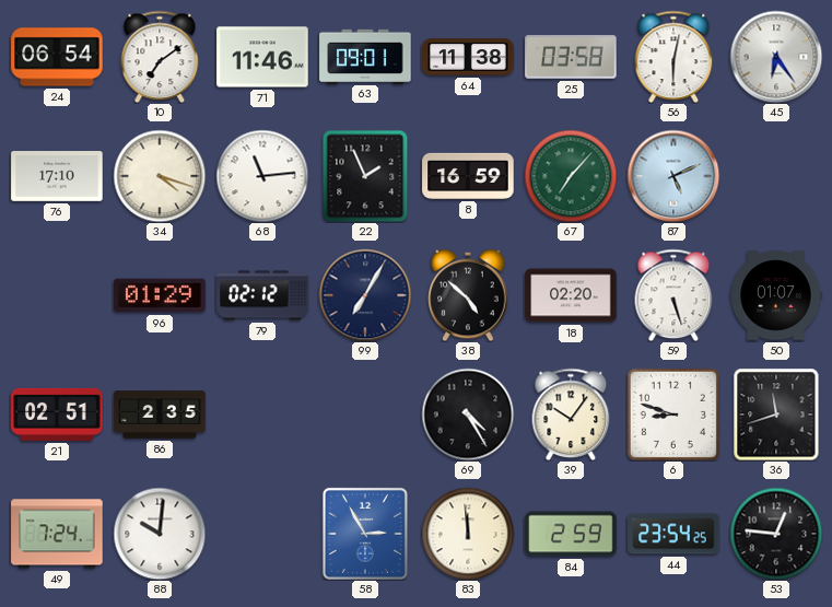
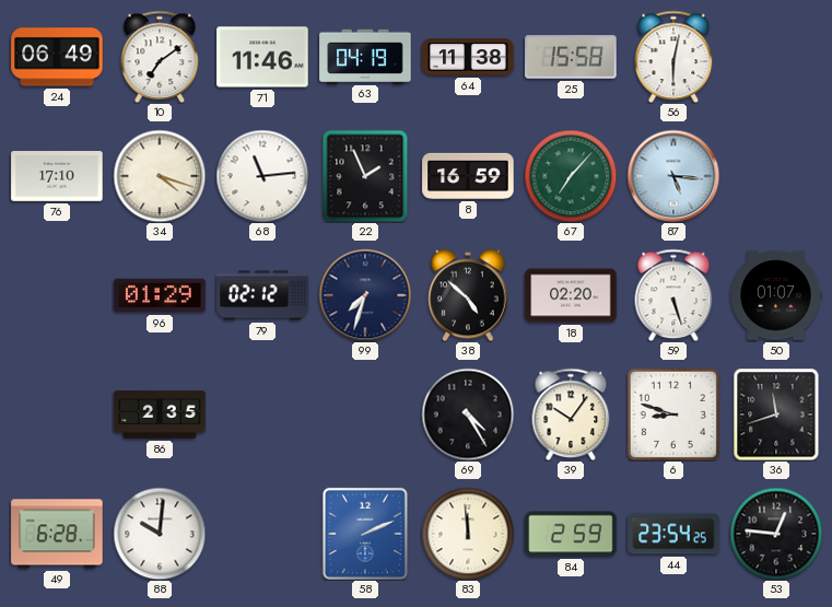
24: 06:54 -> 06:49 (57, 57)
63: 09:01 -> 04:19 (365, 56)
25: 03:58 -> 15:58 (571, 57)
45: 6:24 -> none (776, 57)
87: 5:11 -> 5:16 (673, 176)
99: 7:05 -> 7:33 (365, 295)
21: 02:51 -> none (57, 415)
49: 7:24 -> 6:28 (57, 534)
58: 2:55 -> 2:11 (365, 534)
